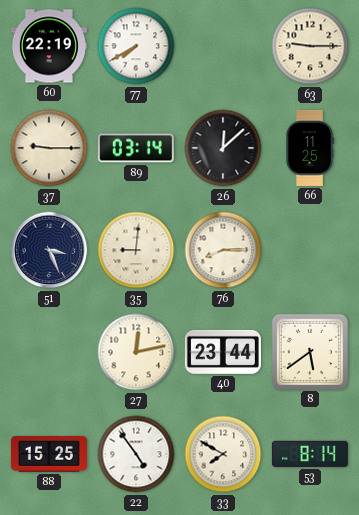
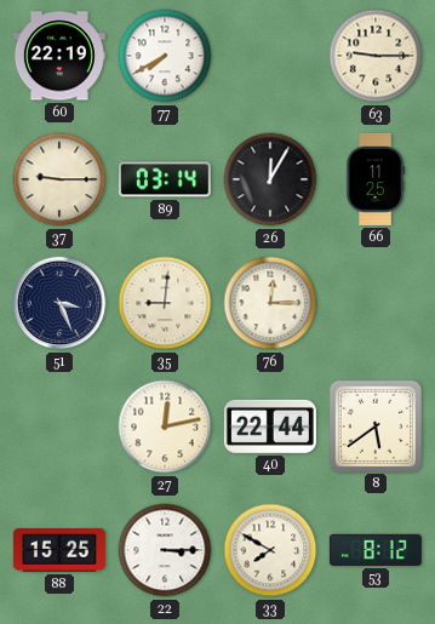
26: 12:08 -> 12:05 (270, 179)
76: 8:15 -> 12:15 (270, 303)
40: 23:44 -> 22:44 (270, 427)
22: 4:54 -> 3:15 (165, 550)
53: 8:14 -> 8:12 (376, 550)
